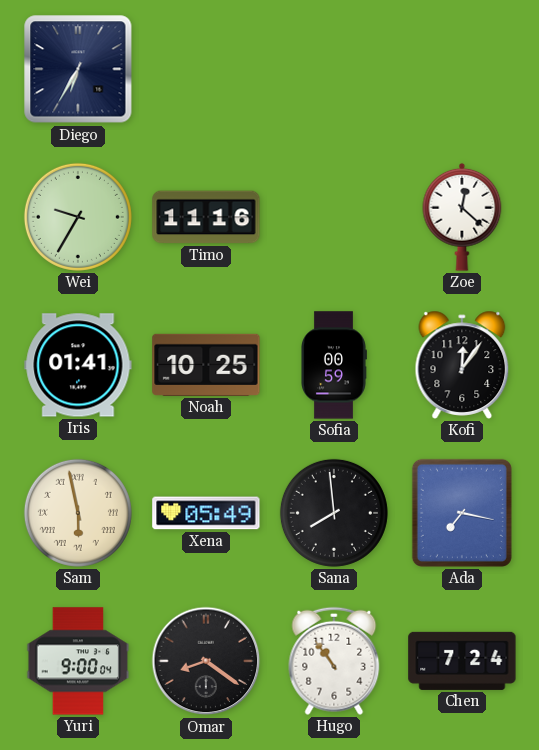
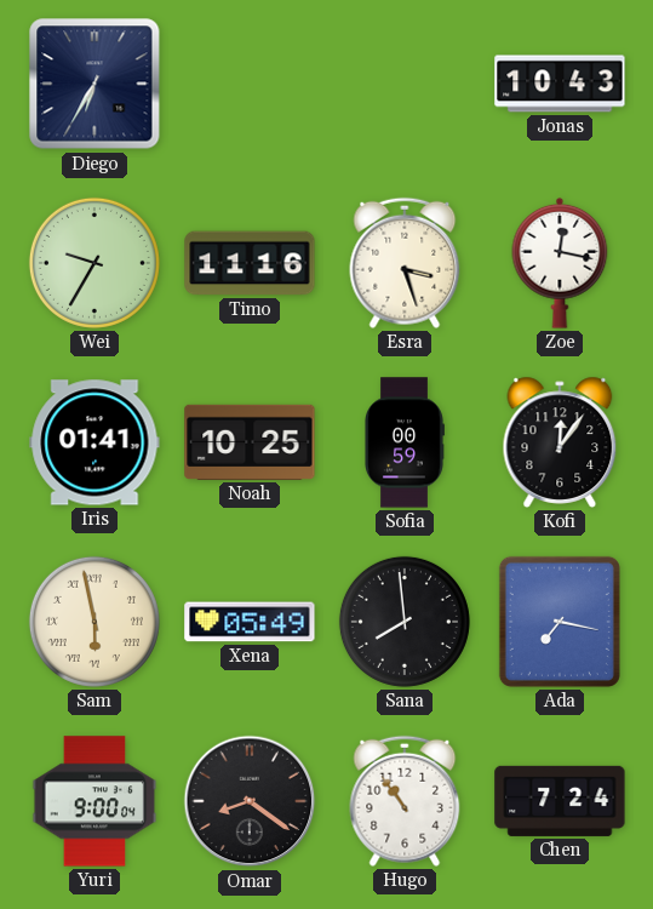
Jonas: none -> 10:43 (560, 84)
Esra: none -> 3:27 (405, 263)
Zoe: 12:22 -> 12:17 (560, 263)
